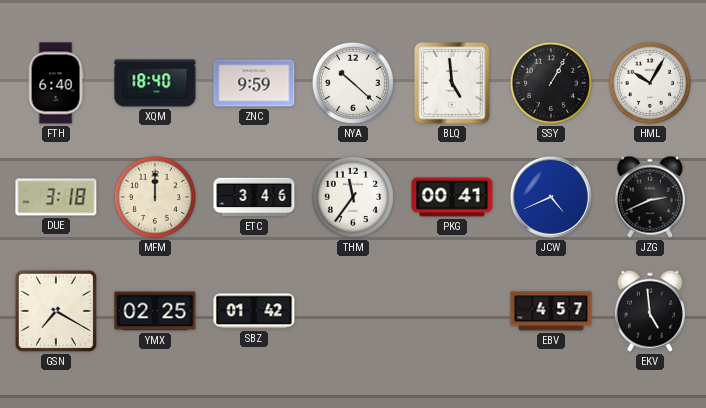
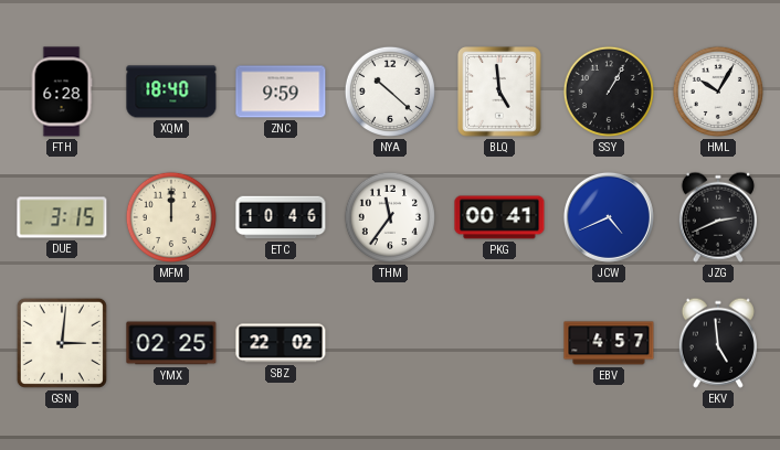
FTH: 6:40 -> 6:28 (62, 92)
DUE: 3:18 -> 3:15 (62, 217)
ETC: 3:46 -> 10:46 (281, 217)
GSN: 7:20 -> 3:01 (62, 343)
SBZ: 01:42 -> 22:02 (281, 343)
